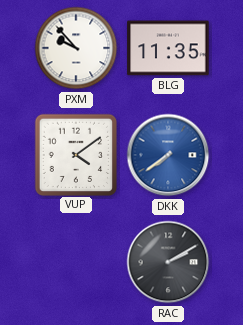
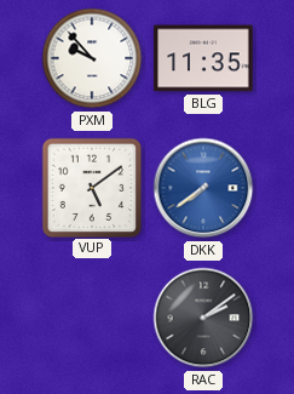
VUP: 4:09 -> 5:09 (91, 187)
RAC: 2:10 -> 2:09 (203, 318)
